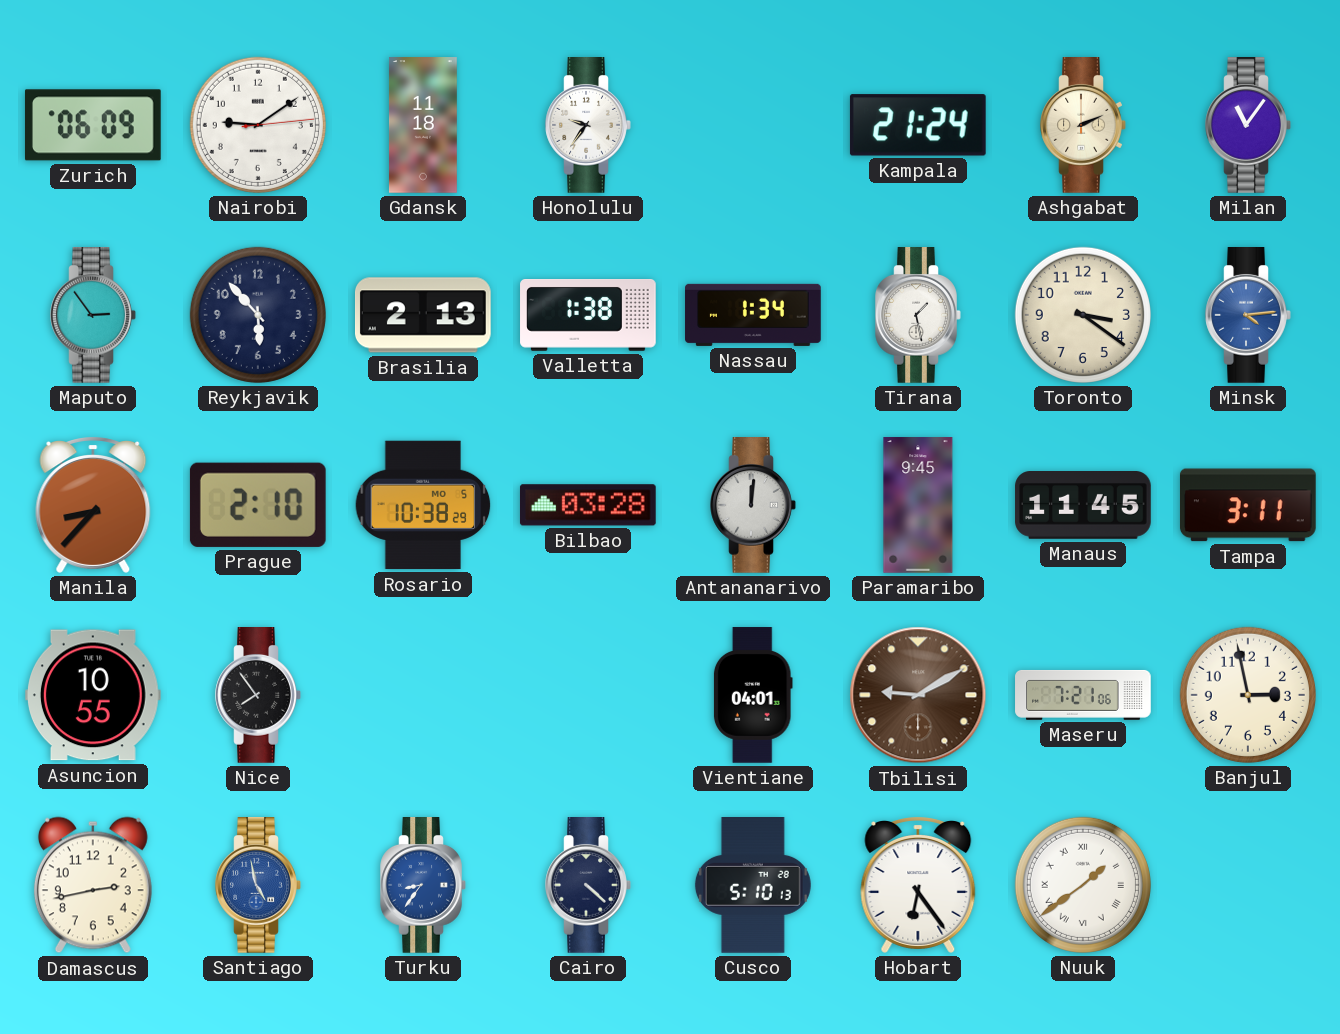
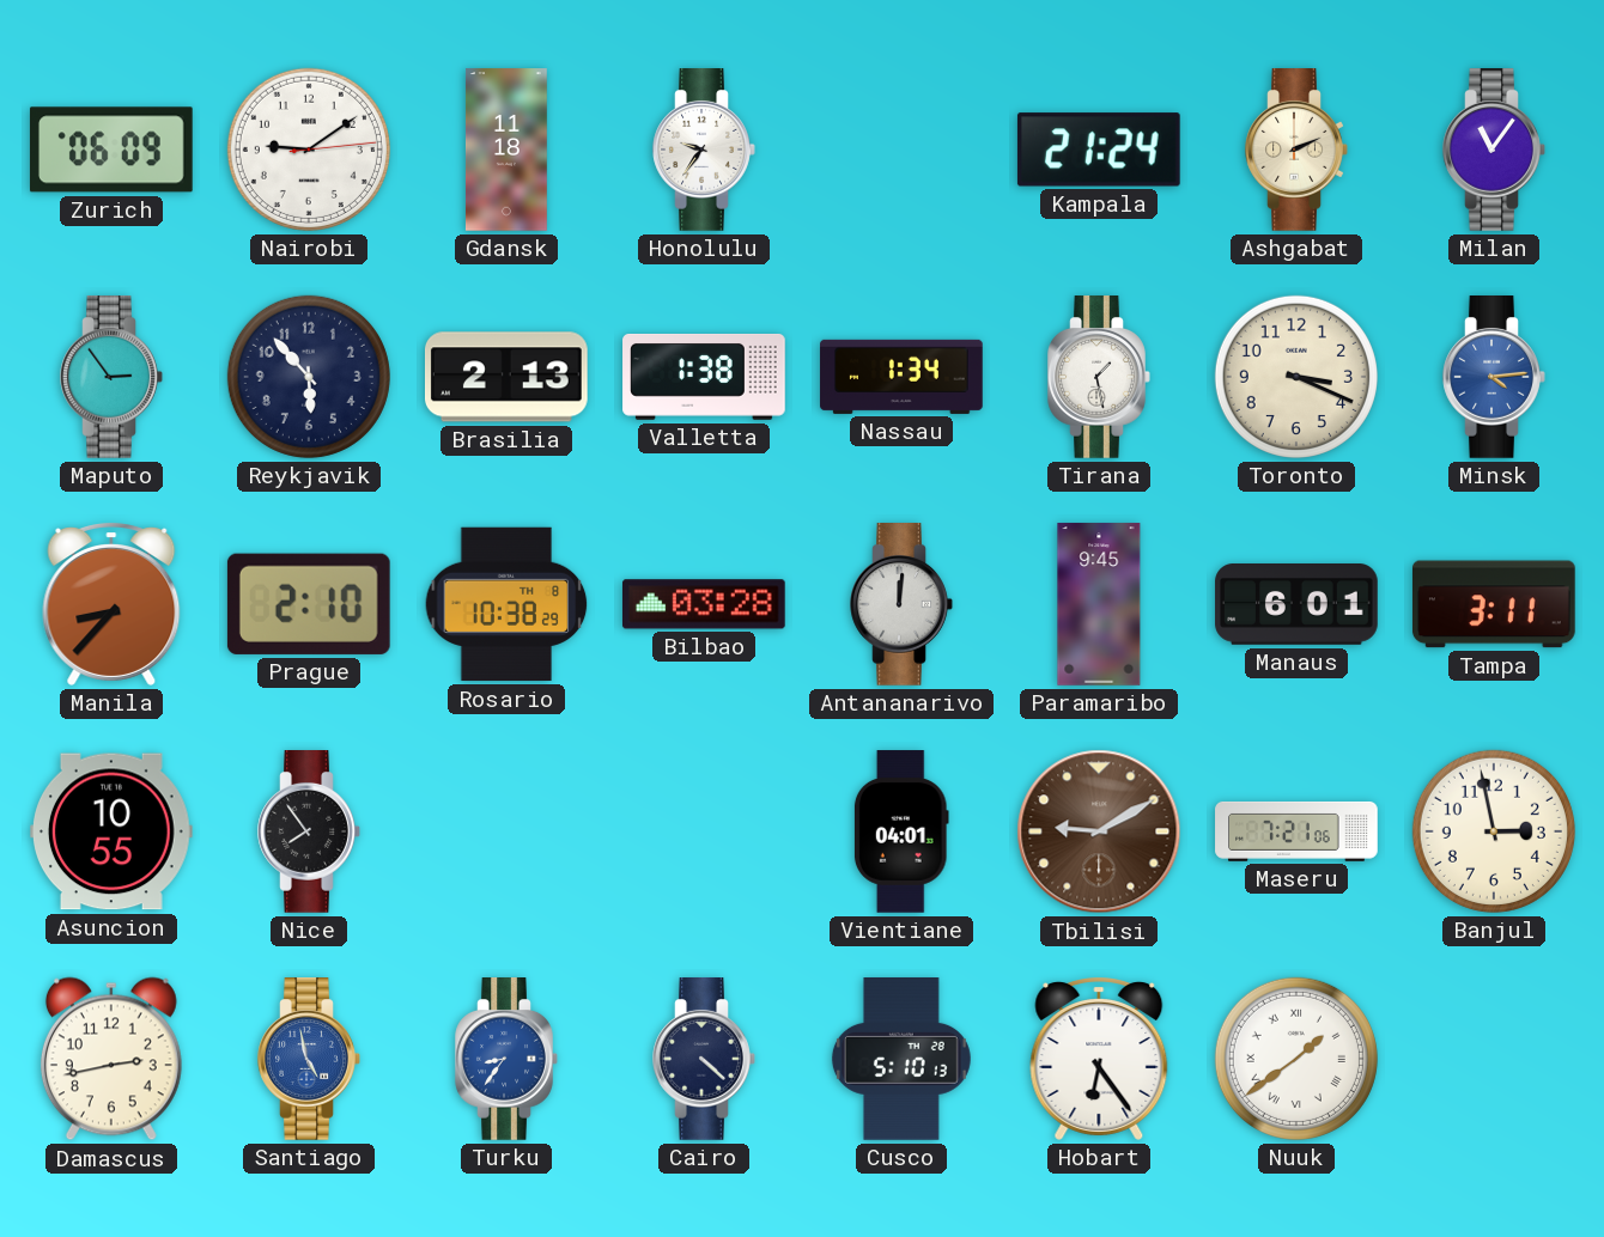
Toronto: 3:21 -> 3:19 (1296, 377)
Rosario date: MO 5 -> TH 8 (506, 604)
Manaus: 11:45 -> 6:01 (1296, 604)
